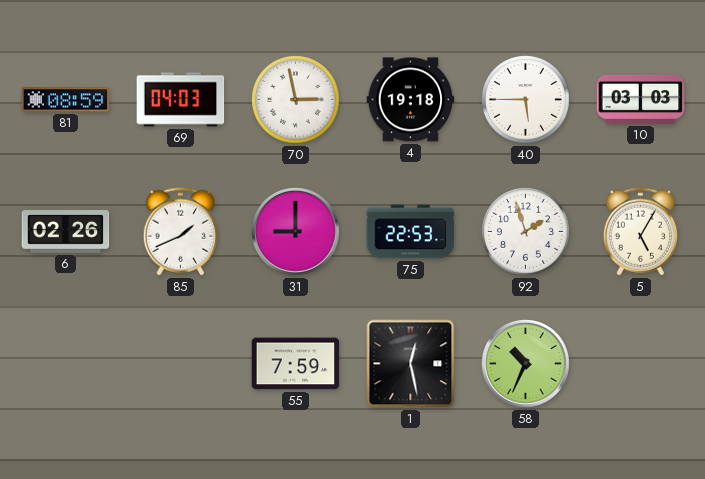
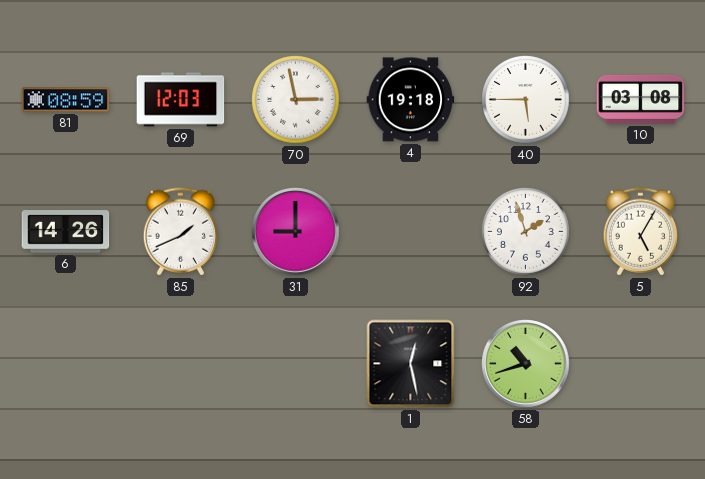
69: 04:03 -> 12:03 (181, 100)
10: 03:03 -> 03:08 (641, 99)
6: 02:26 -> 14:26 (66, 232)
75: 22:53 -> none (411, 232)
55: 7:59 -> none (296, 364)
58: 10:34 -> 10:42 (526, 364)
